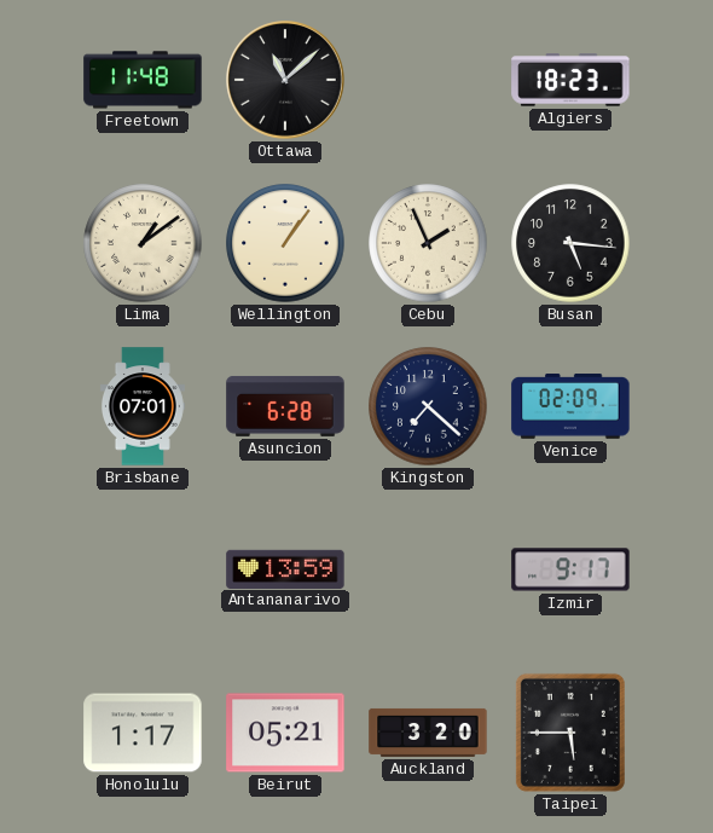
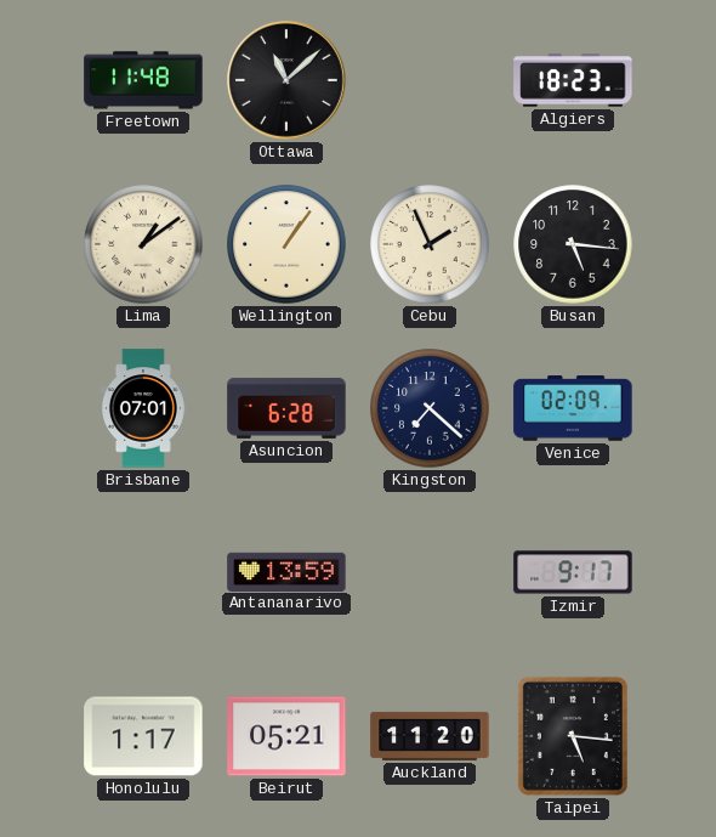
Auckland: 3:20 -> 11:20 (430, 736)
Taipei: 5:45 -> 5:16 (573, 736)
